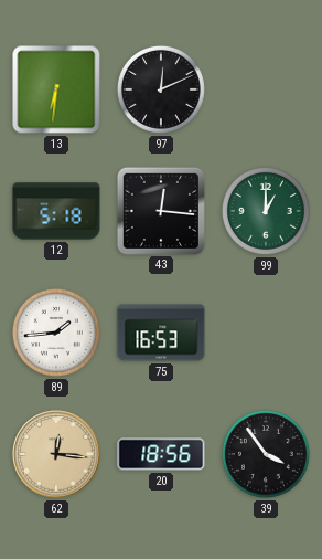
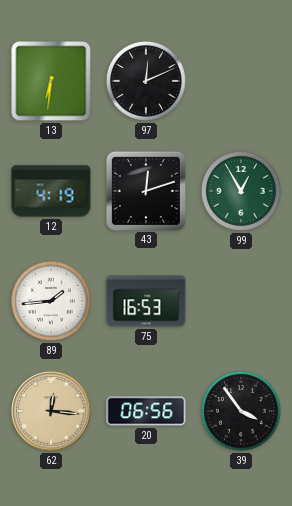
12: 5:18 -> 4:19 (51, 191)
43: 12:16 -> 12:12 (145, 190)
99: 1:00 -> 12:55 (241, 191)
20: 18:56 -> 06:56 (146, 411)
